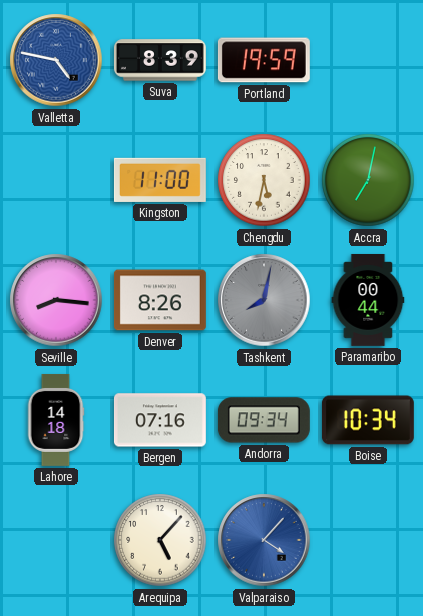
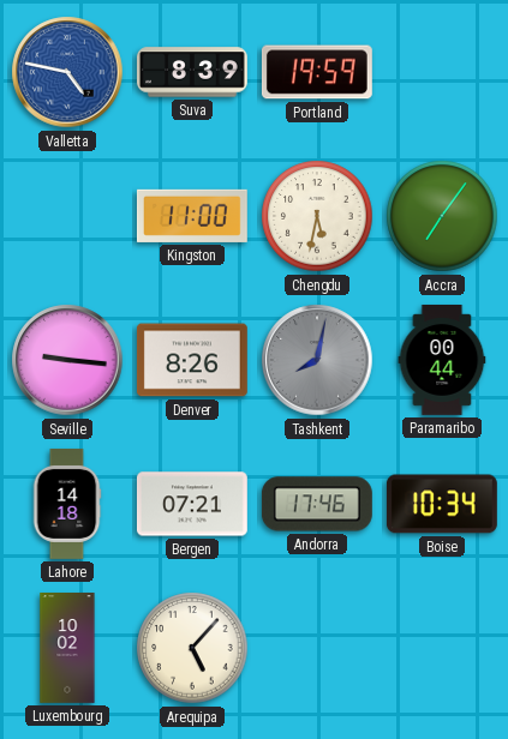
Accra: 7:02 -> 7:06 (442, 216)
Seville: 8:16 -> 9:16 (67, 360)
Bergen: 07:16 -> 07:21 (192, 504)
Andorra: 09:34 -> 17:46 (317, 504)
Luxembourg: none -> 10:02 (67, 649)
Valparaiso: 4:07 -> none (264, 540)
